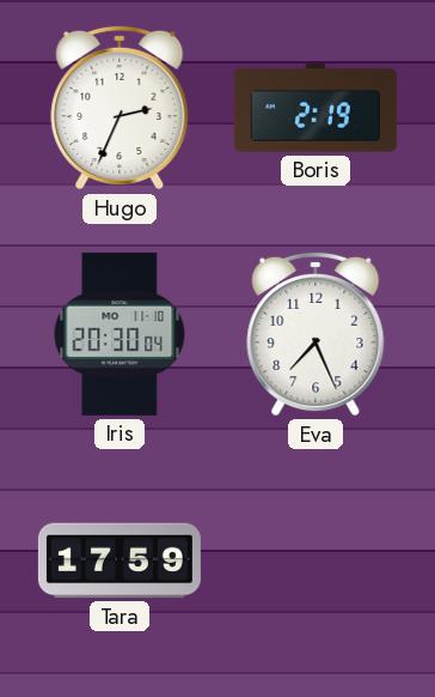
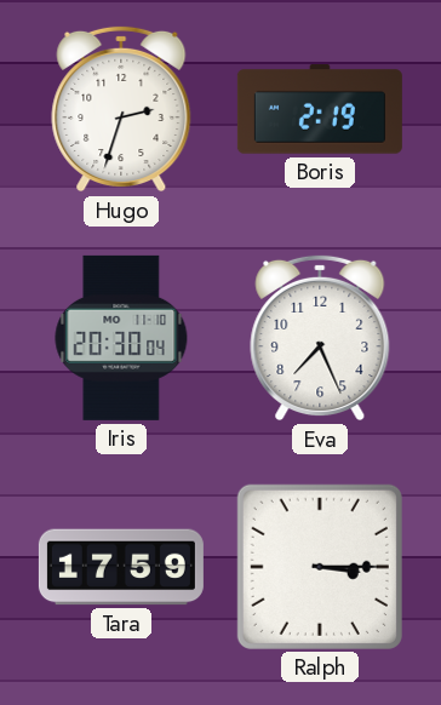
Hugo: 2:34 -> 2:33 (121, 109)
Ralph: none -> 3:15 (320, 567)
